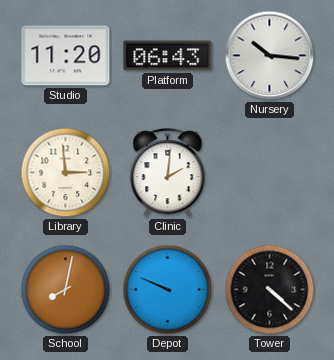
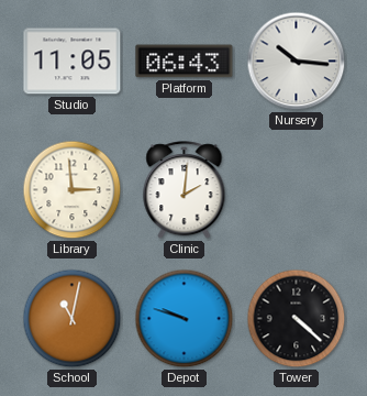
Studio: 11:20 -> 11:05 (73, 62)
School: 8:02 -> 11:02 (73, 319)
Depot: 9:49 -> 9:48 (185, 319)
